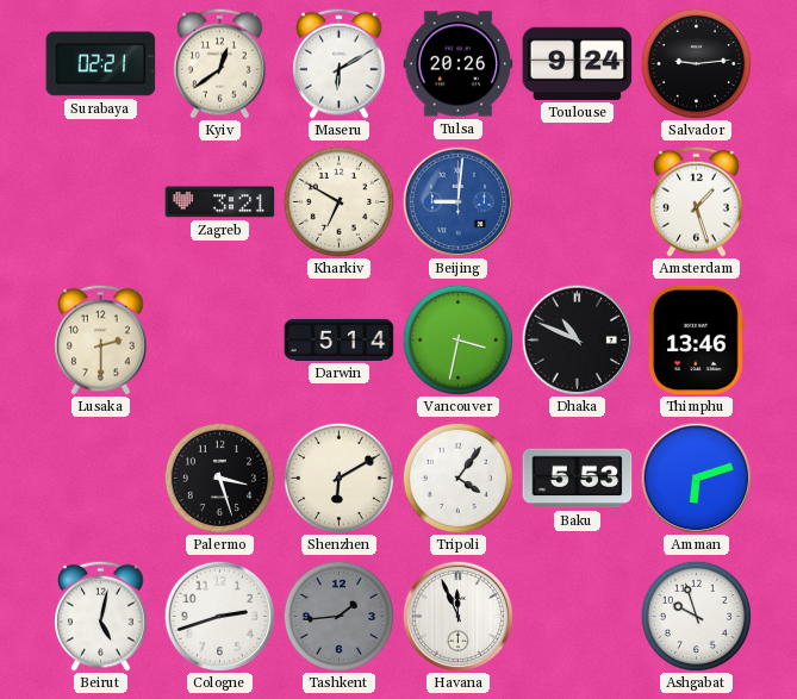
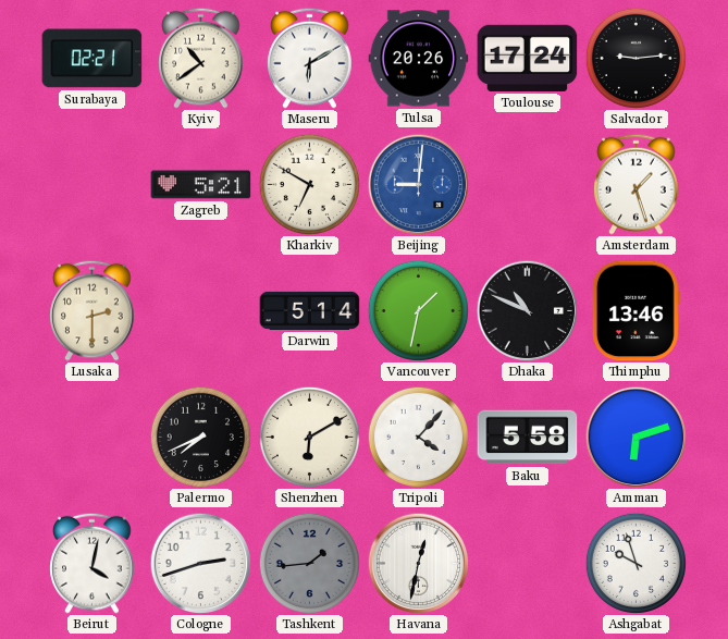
Kyiv: 12:39 -> 10:39 (201, 58)
Toulouse: 9:24 -> 17:24 (528, 58)
Zagreb: 3:21 -> 5:21 (201, 185)
Vancouver: 3:32 -> 1:32 (418, 310)
Palermo: 3:27 -> 7:41 (200, 437)
Tripoli: 4:06 -> 4:07 (418, 437)
Baku: 5:53 -> 5:58 (528, 438)
Beirut: 5:02 -> 4:02 (92, 563)
Havana: 11:56 -> 12:32 (418, 563)
